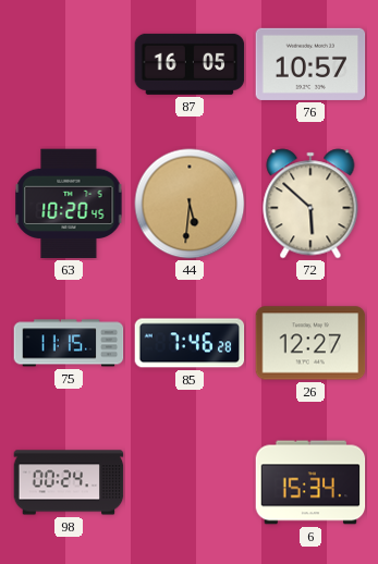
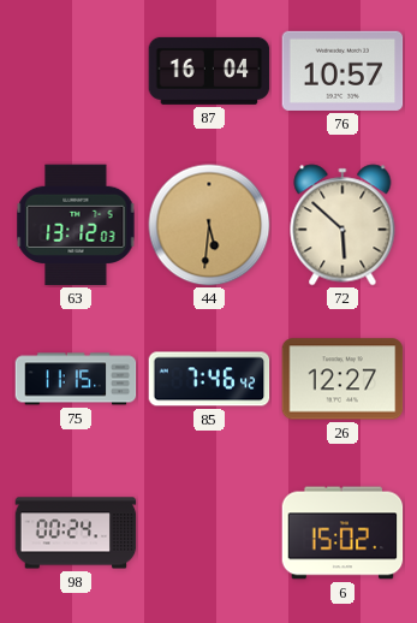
87: 16:05 -> 16:04 (209, 71)
63: 10:20 -> 13:12 (76, 225)
85: 7:46:28 -> 7:46:42 (209, 379)
6: 15:34 -> 15:02 (342, 533)
